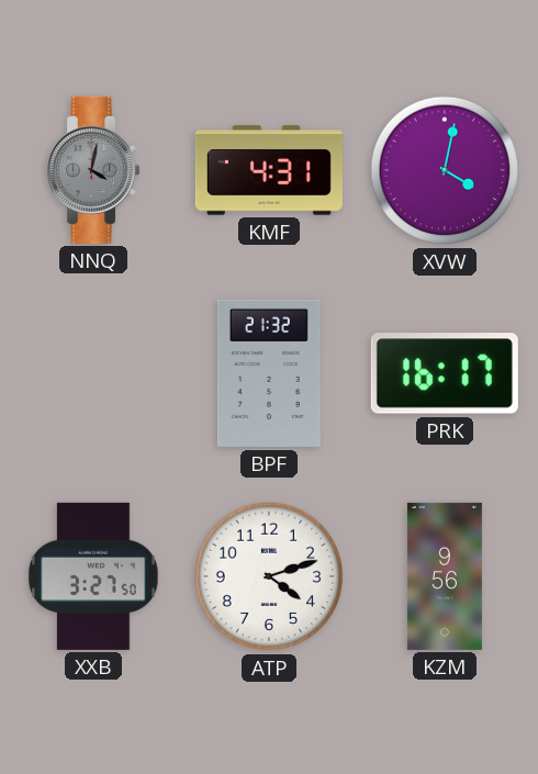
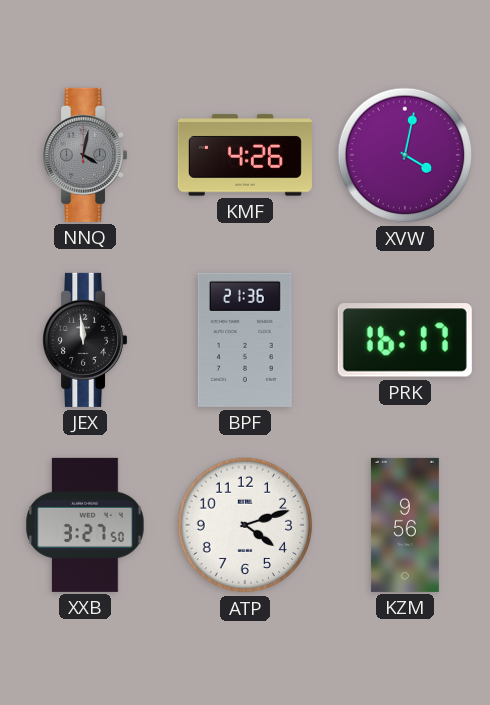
KMF: 4:31 -> 4:26 (245, 155)
JEX: none -> 11:59 (85, 340)
BPF: 21:32 -> 21:36 (245, 340)
